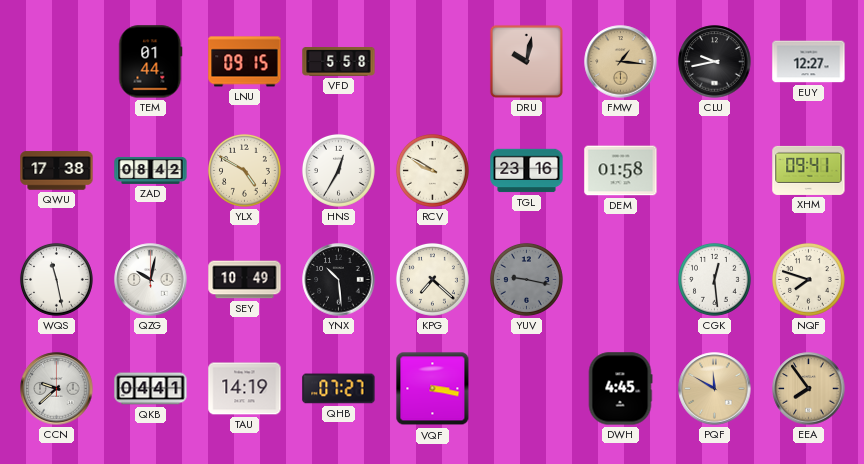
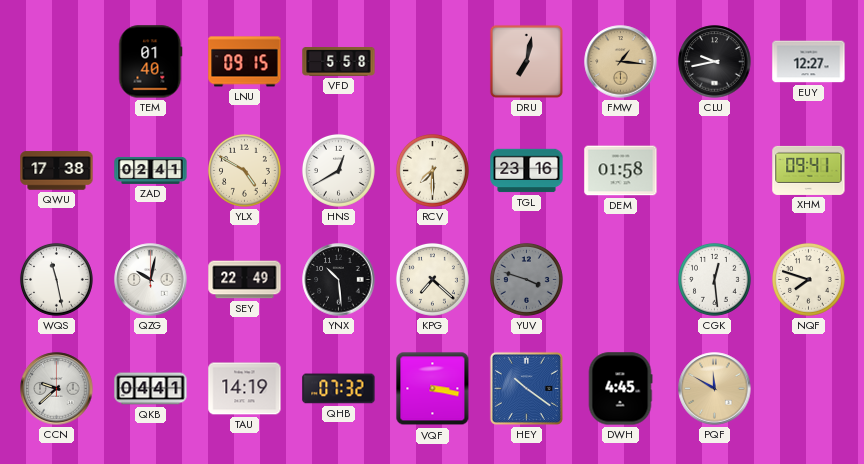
TEM: 01:44 -> 01:40 (151, 62)
DRU: 10:02 -> 7:02 (526, 61)
ZAD: 08:42 -> 02:41 (151, 170)
HNS: 12:35 -> 12:40 (338, 170)
RCV: 9:50 -> 7:30 (432, 170)
SEY: 10:49 -> 22:49 (245, 280)
YUV: 9:17 -> 3:48 (526, 279)
QHB: 07:27 -> 07:32 (339, 389)
HEY: none -> 10:21 (526, 388)
EEA: 7:54 -> none (809, 389)
